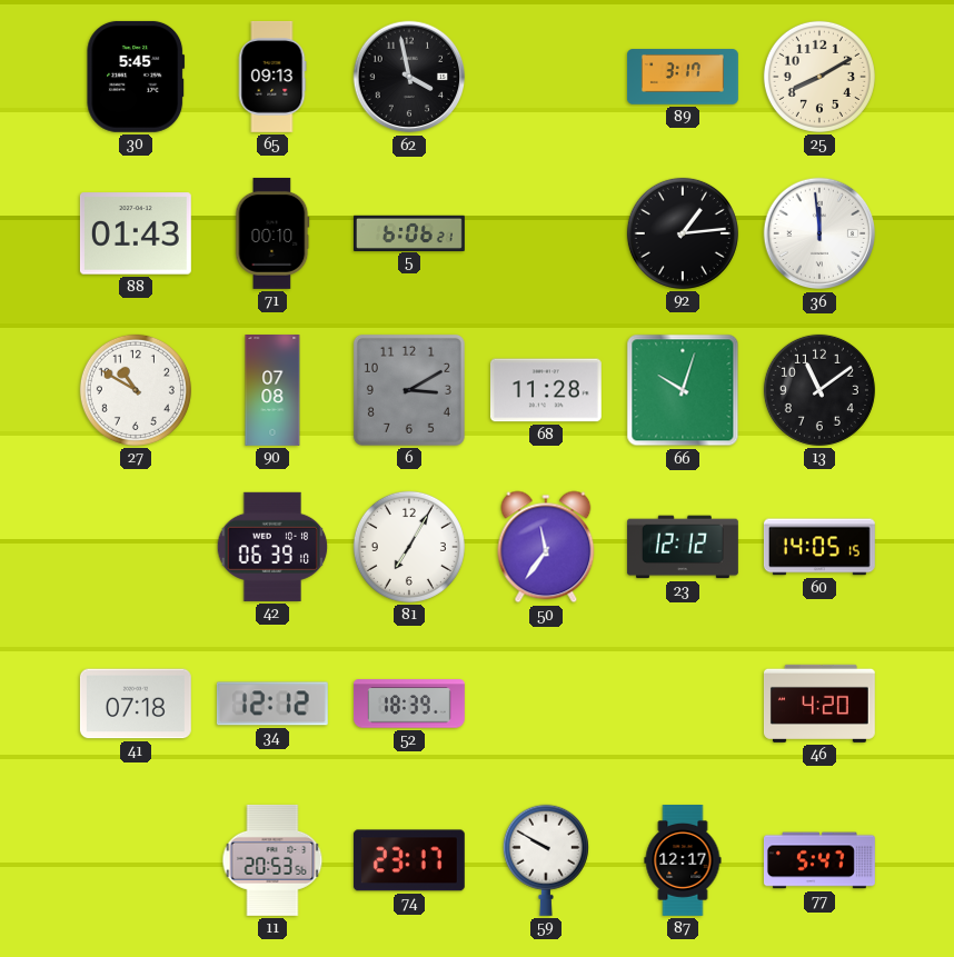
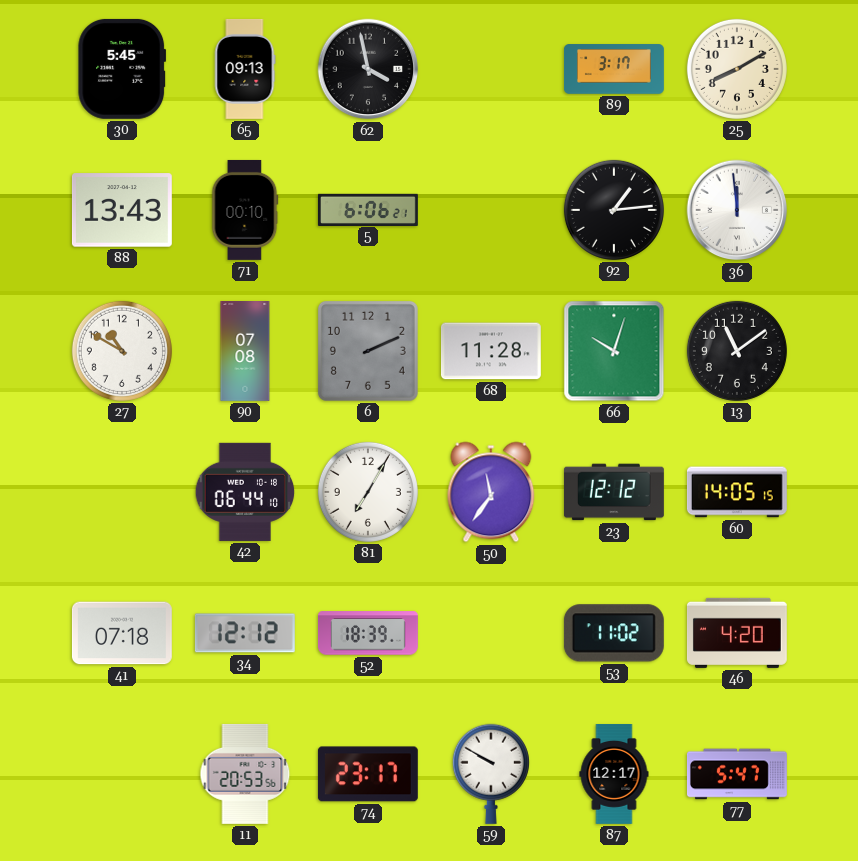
88: 01:43 -> 13:43 (122, 210)
6: 3:10 -> 2:11 (368, 351)
42: 06:39 -> 06:44 (245, 492)
53: none -> 11:02 (614, 633)
